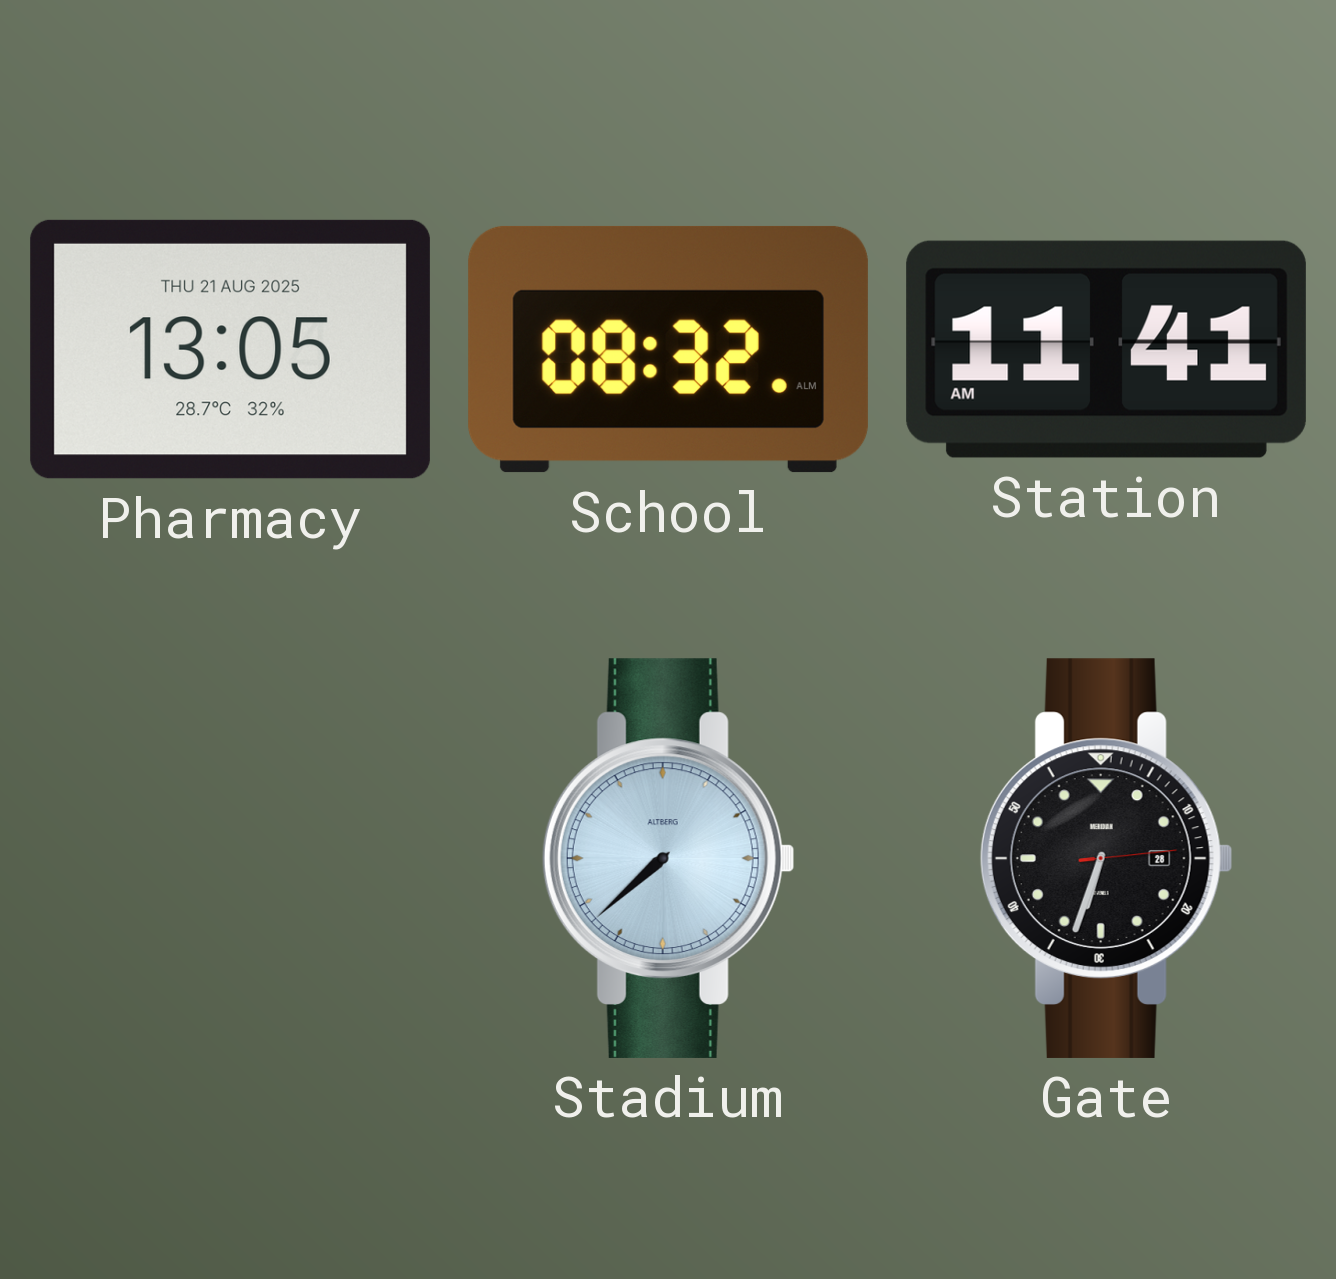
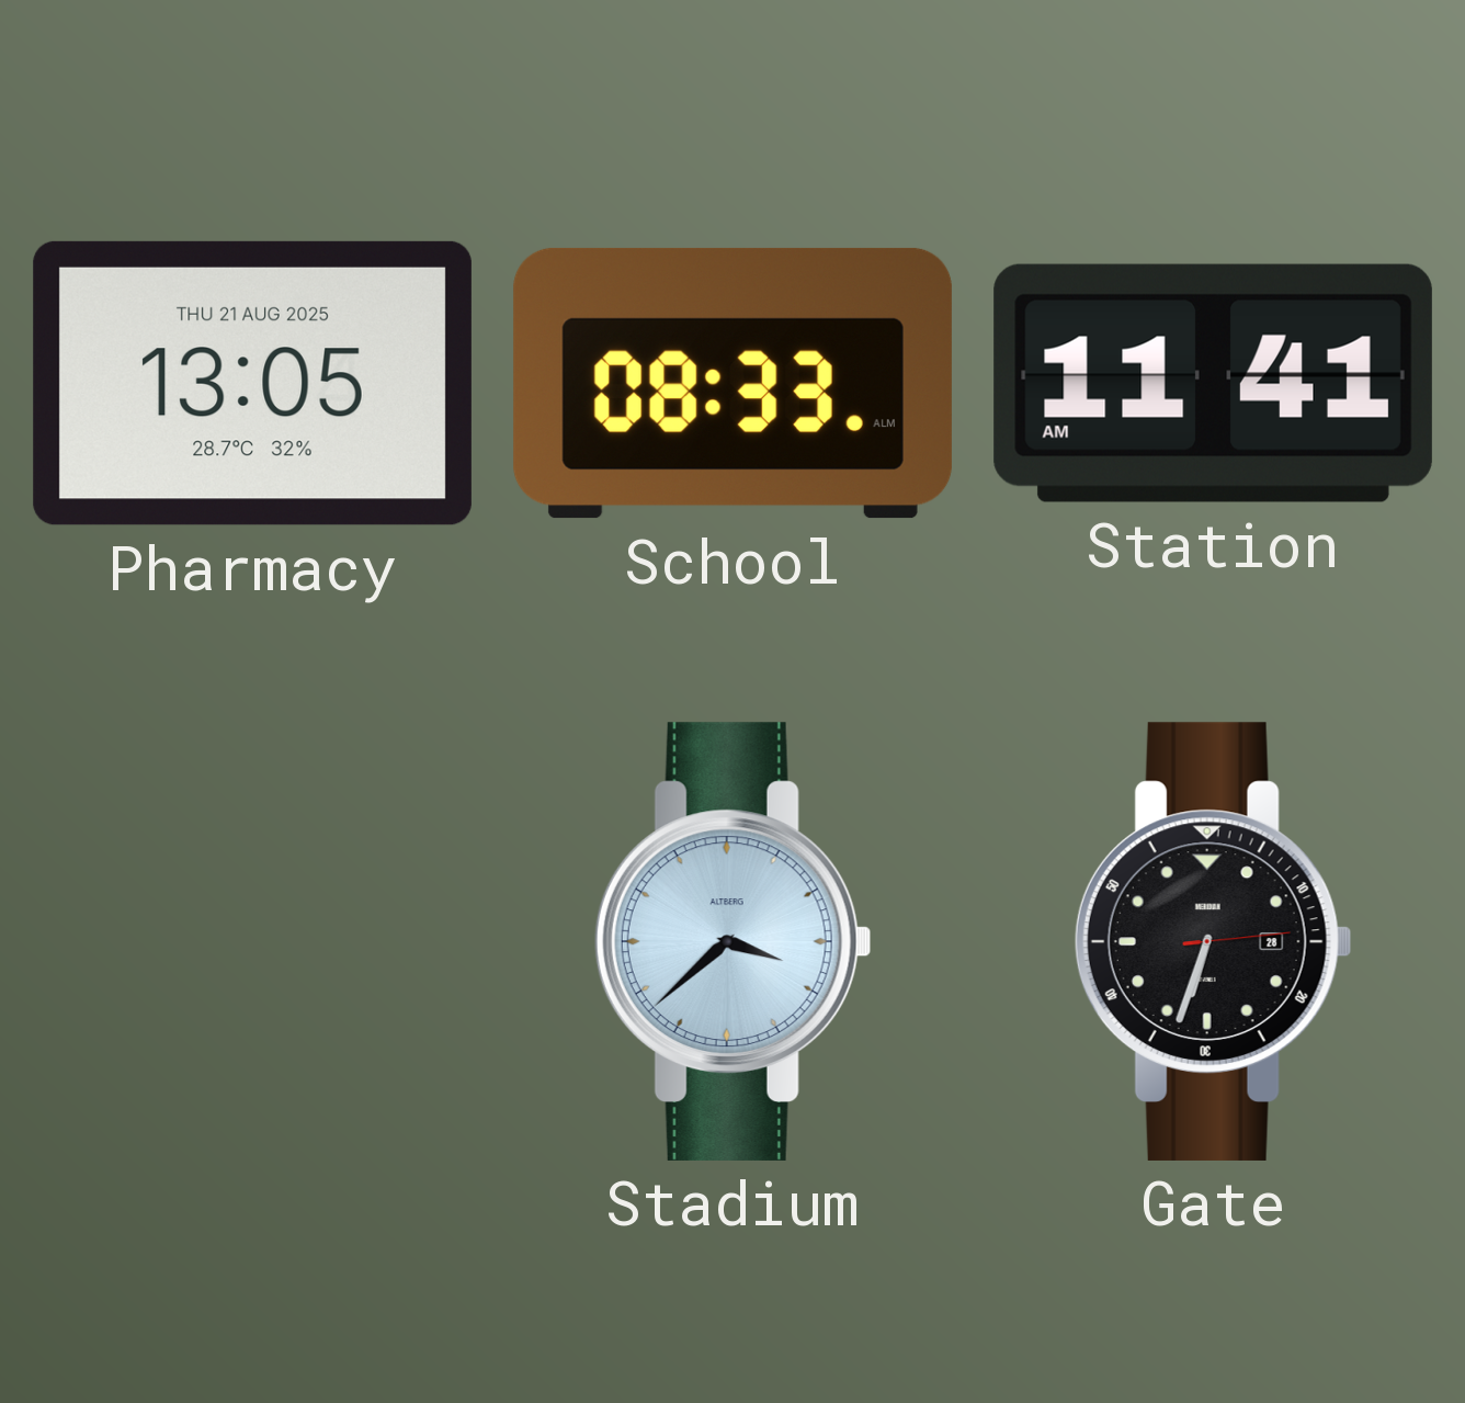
School: 08:32 -> 08:33 (732, 383)
Stadium: 7:38 -> 3:38 (732, 941)
